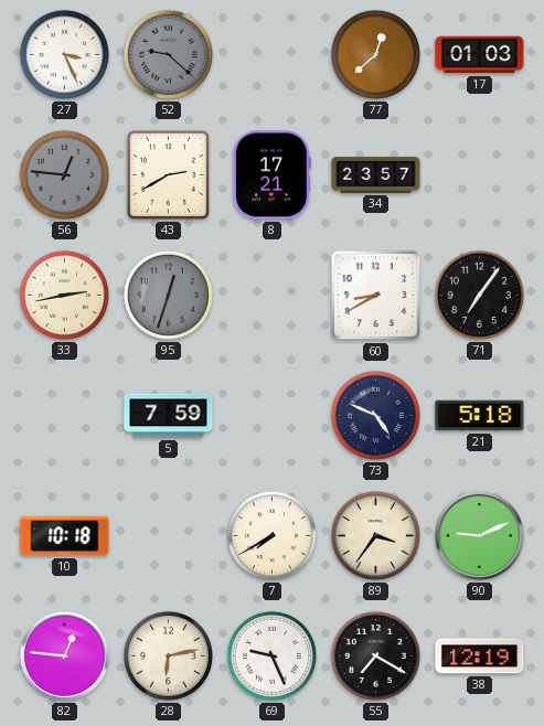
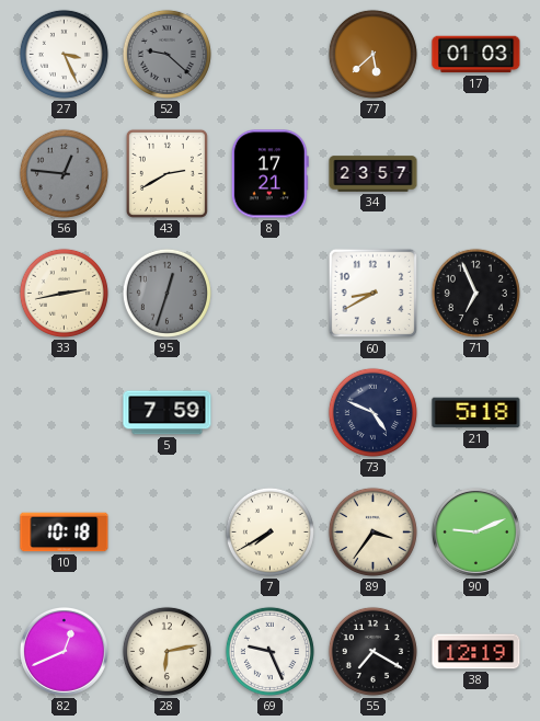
77: 12:38 -> 5:38 (372, 54)
71: 7:06 -> 6:56 (475, 293)
82: 12:46 -> 12:41 (64, 651)
